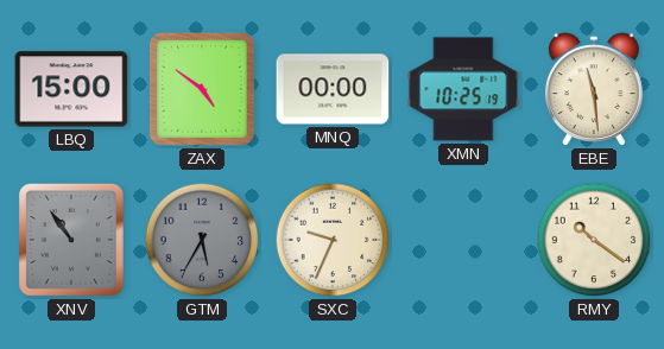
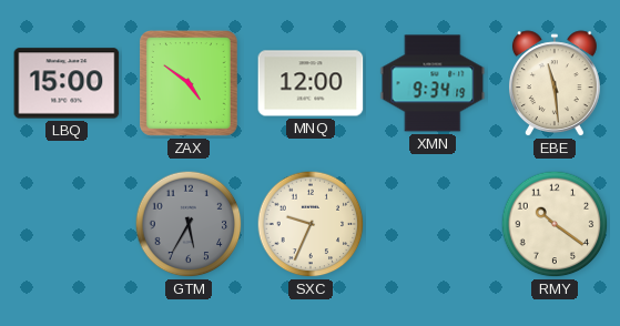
MNQ: 00:00 -> 12:00 (311, 83)
XMN: 10:25 -> 9:34 (433, 83)
XNV: 10:54 -> none (71, 240)
